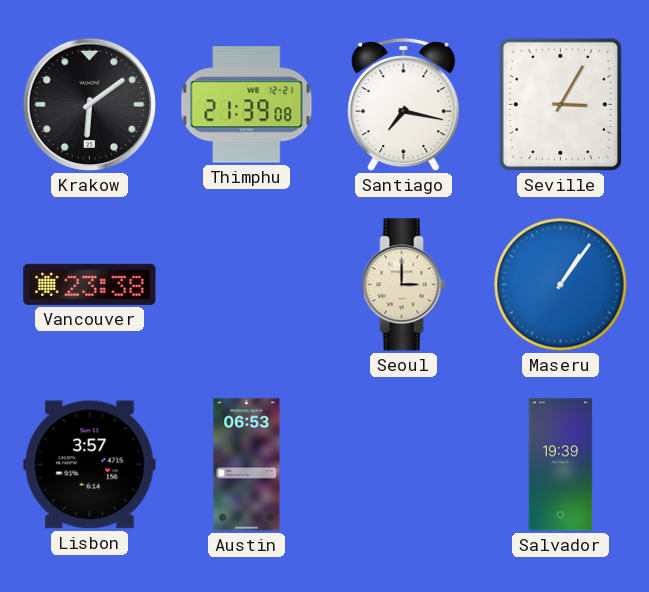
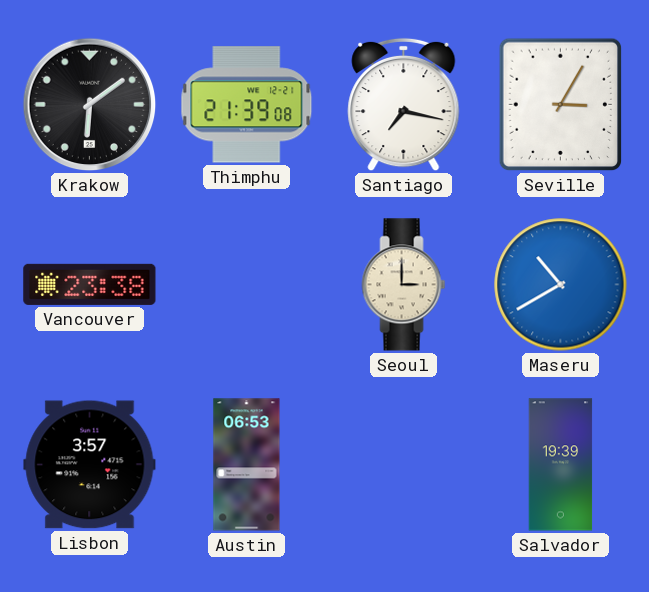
Maseru: 1:06 -> 10:40 (561, 285)
